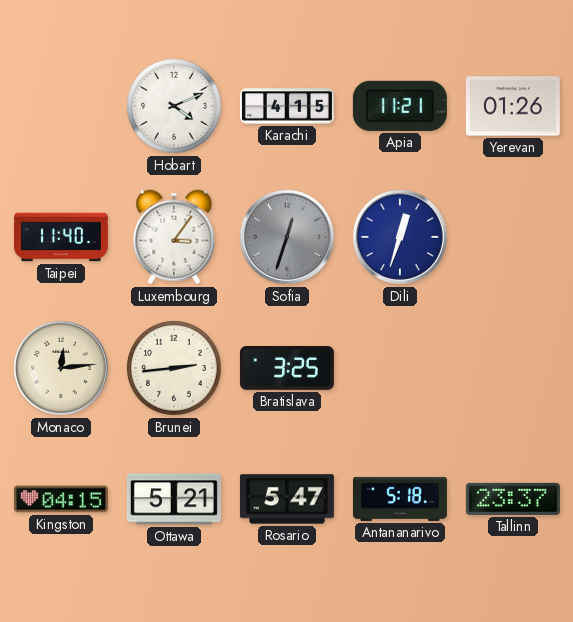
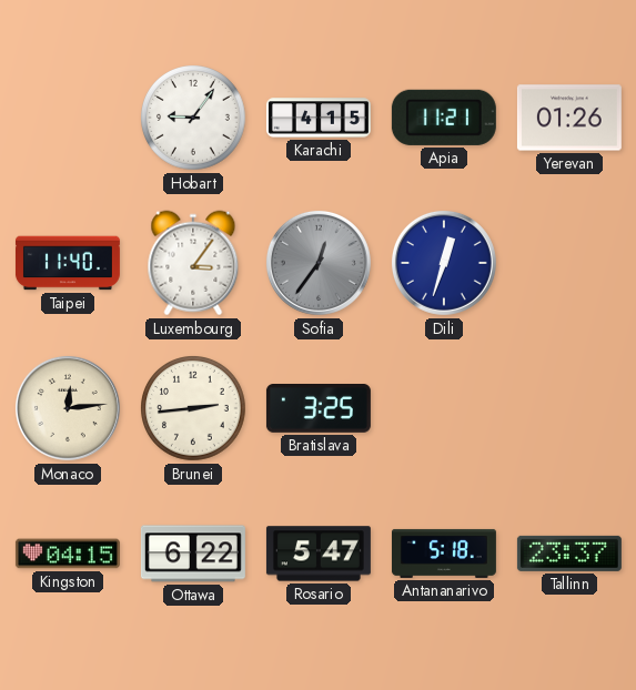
Hobart: 4:11 -> 9:06 (194, 119)
Sofia: 12:33 -> 12:36 (319, 263)
Ottawa: 5:21 -> 6:22 (193, 554)
